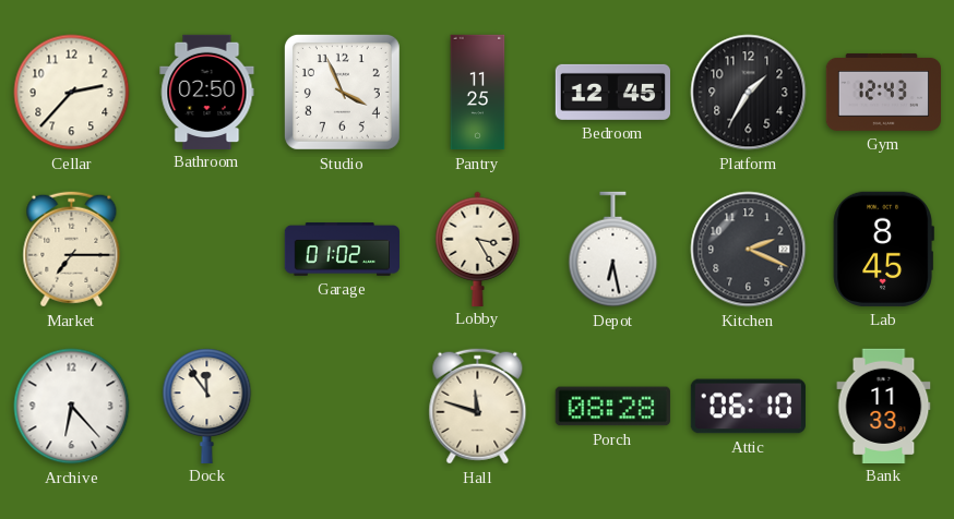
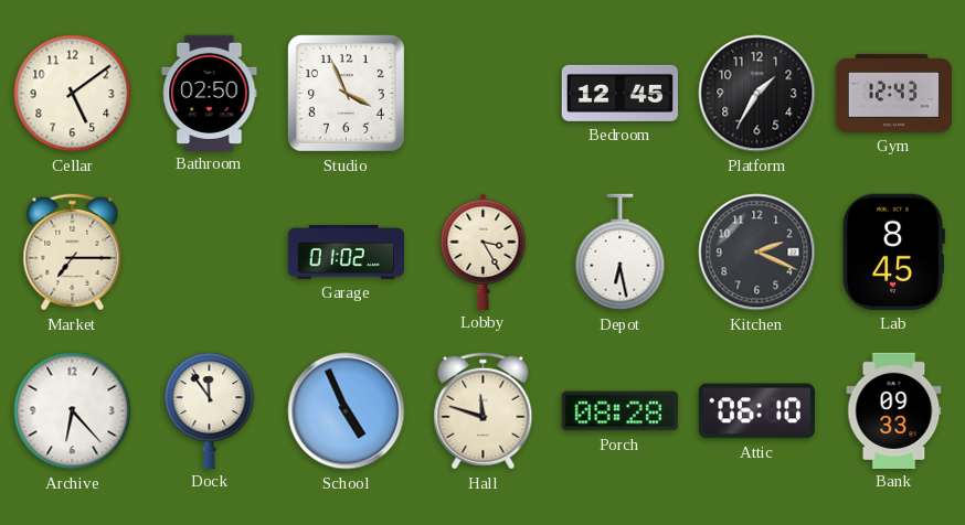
Cellar: 2:37 -> 5:09 (73, 94)
Pantry: 11:25 -> none (478, 93)
School: none -> 4:56 (347, 411)
Bank: 11:33 -> 09:33 (894, 410)
